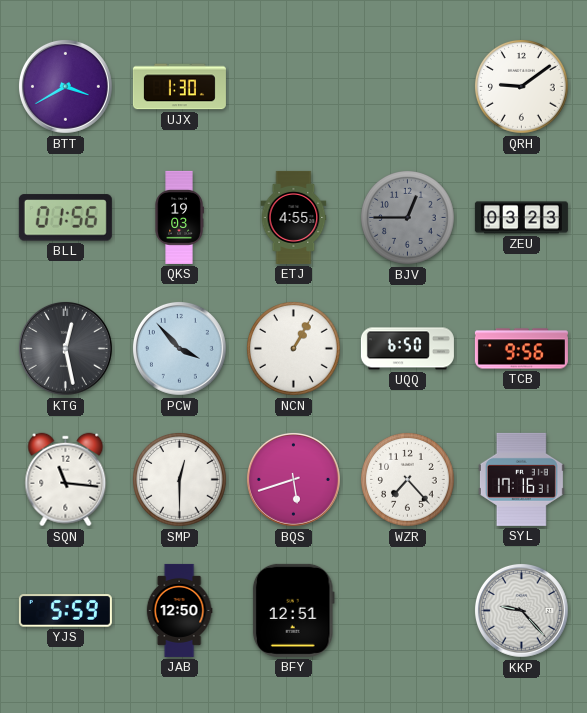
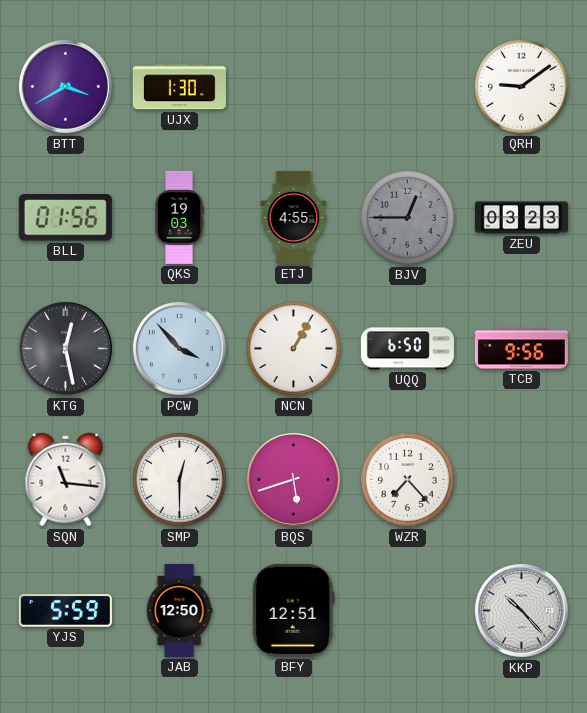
SYL: 17:16 -> none (521, 479)
KKP: 9:23 -> 10:23 (521, 610)
